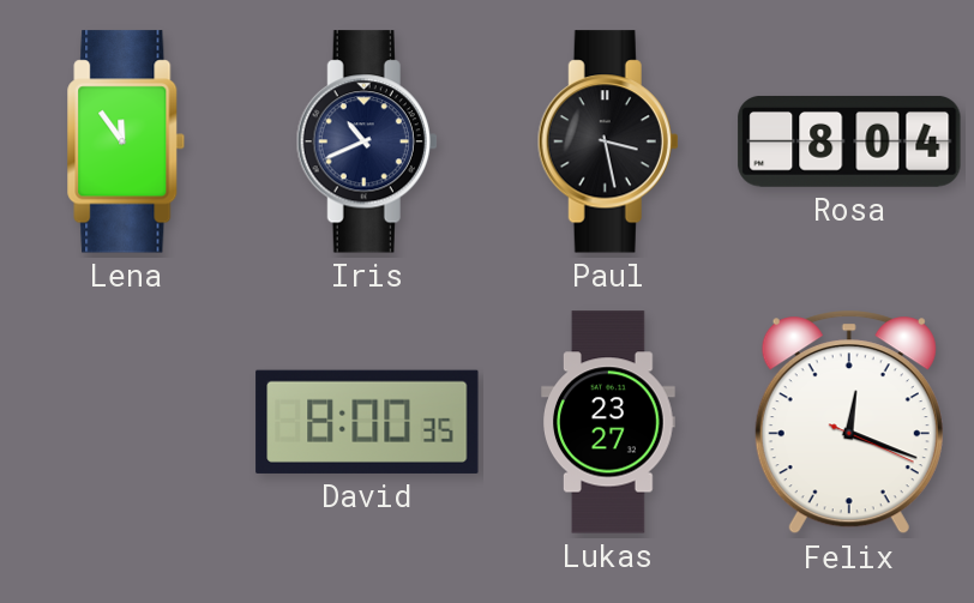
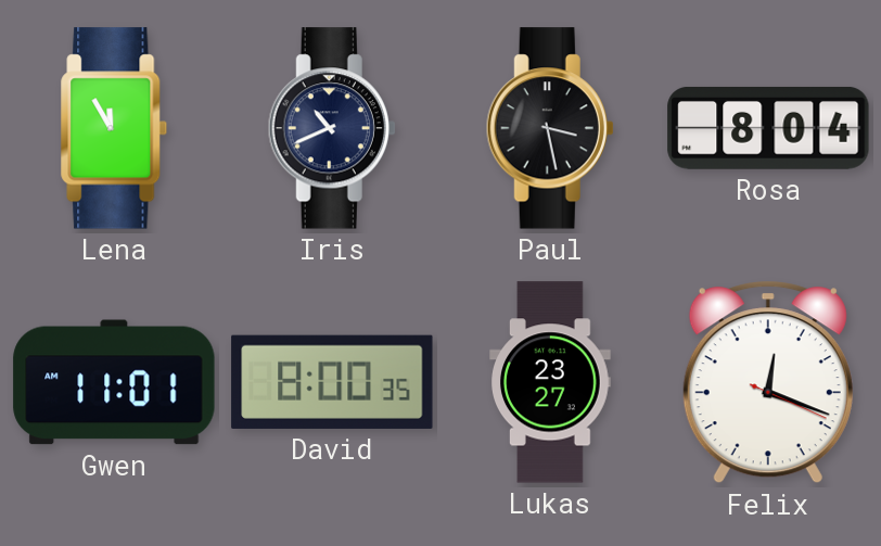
Lena: 11:54 -> 11:55 (114, 128)
Gwen: none -> 11:01 (114, 382)
